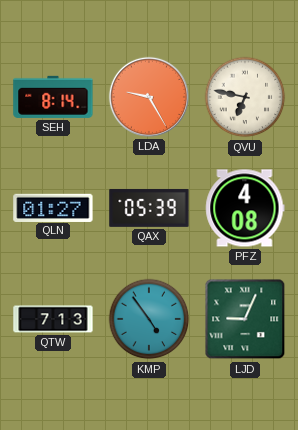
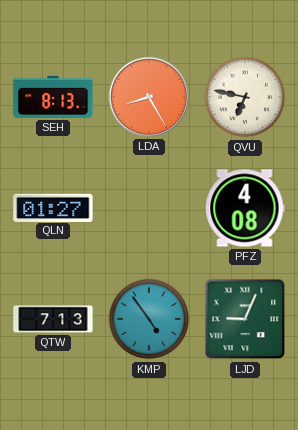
SEH: 8:14 -> 8:13 (53, 97)
LDA: 9:25 -> 8:25 (149, 97)
QAX: 05:39 -> none (149, 208)
